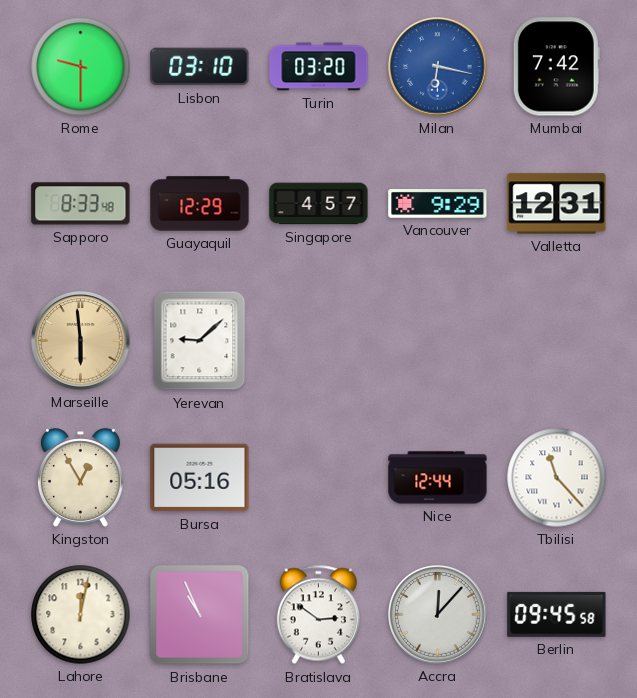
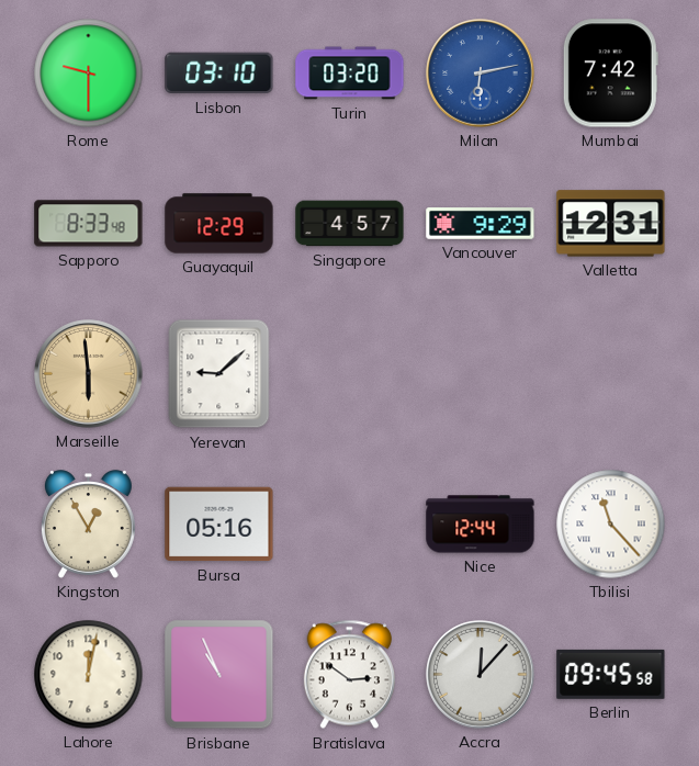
Milan: 6:17 -> 6:13 (481, 74)
